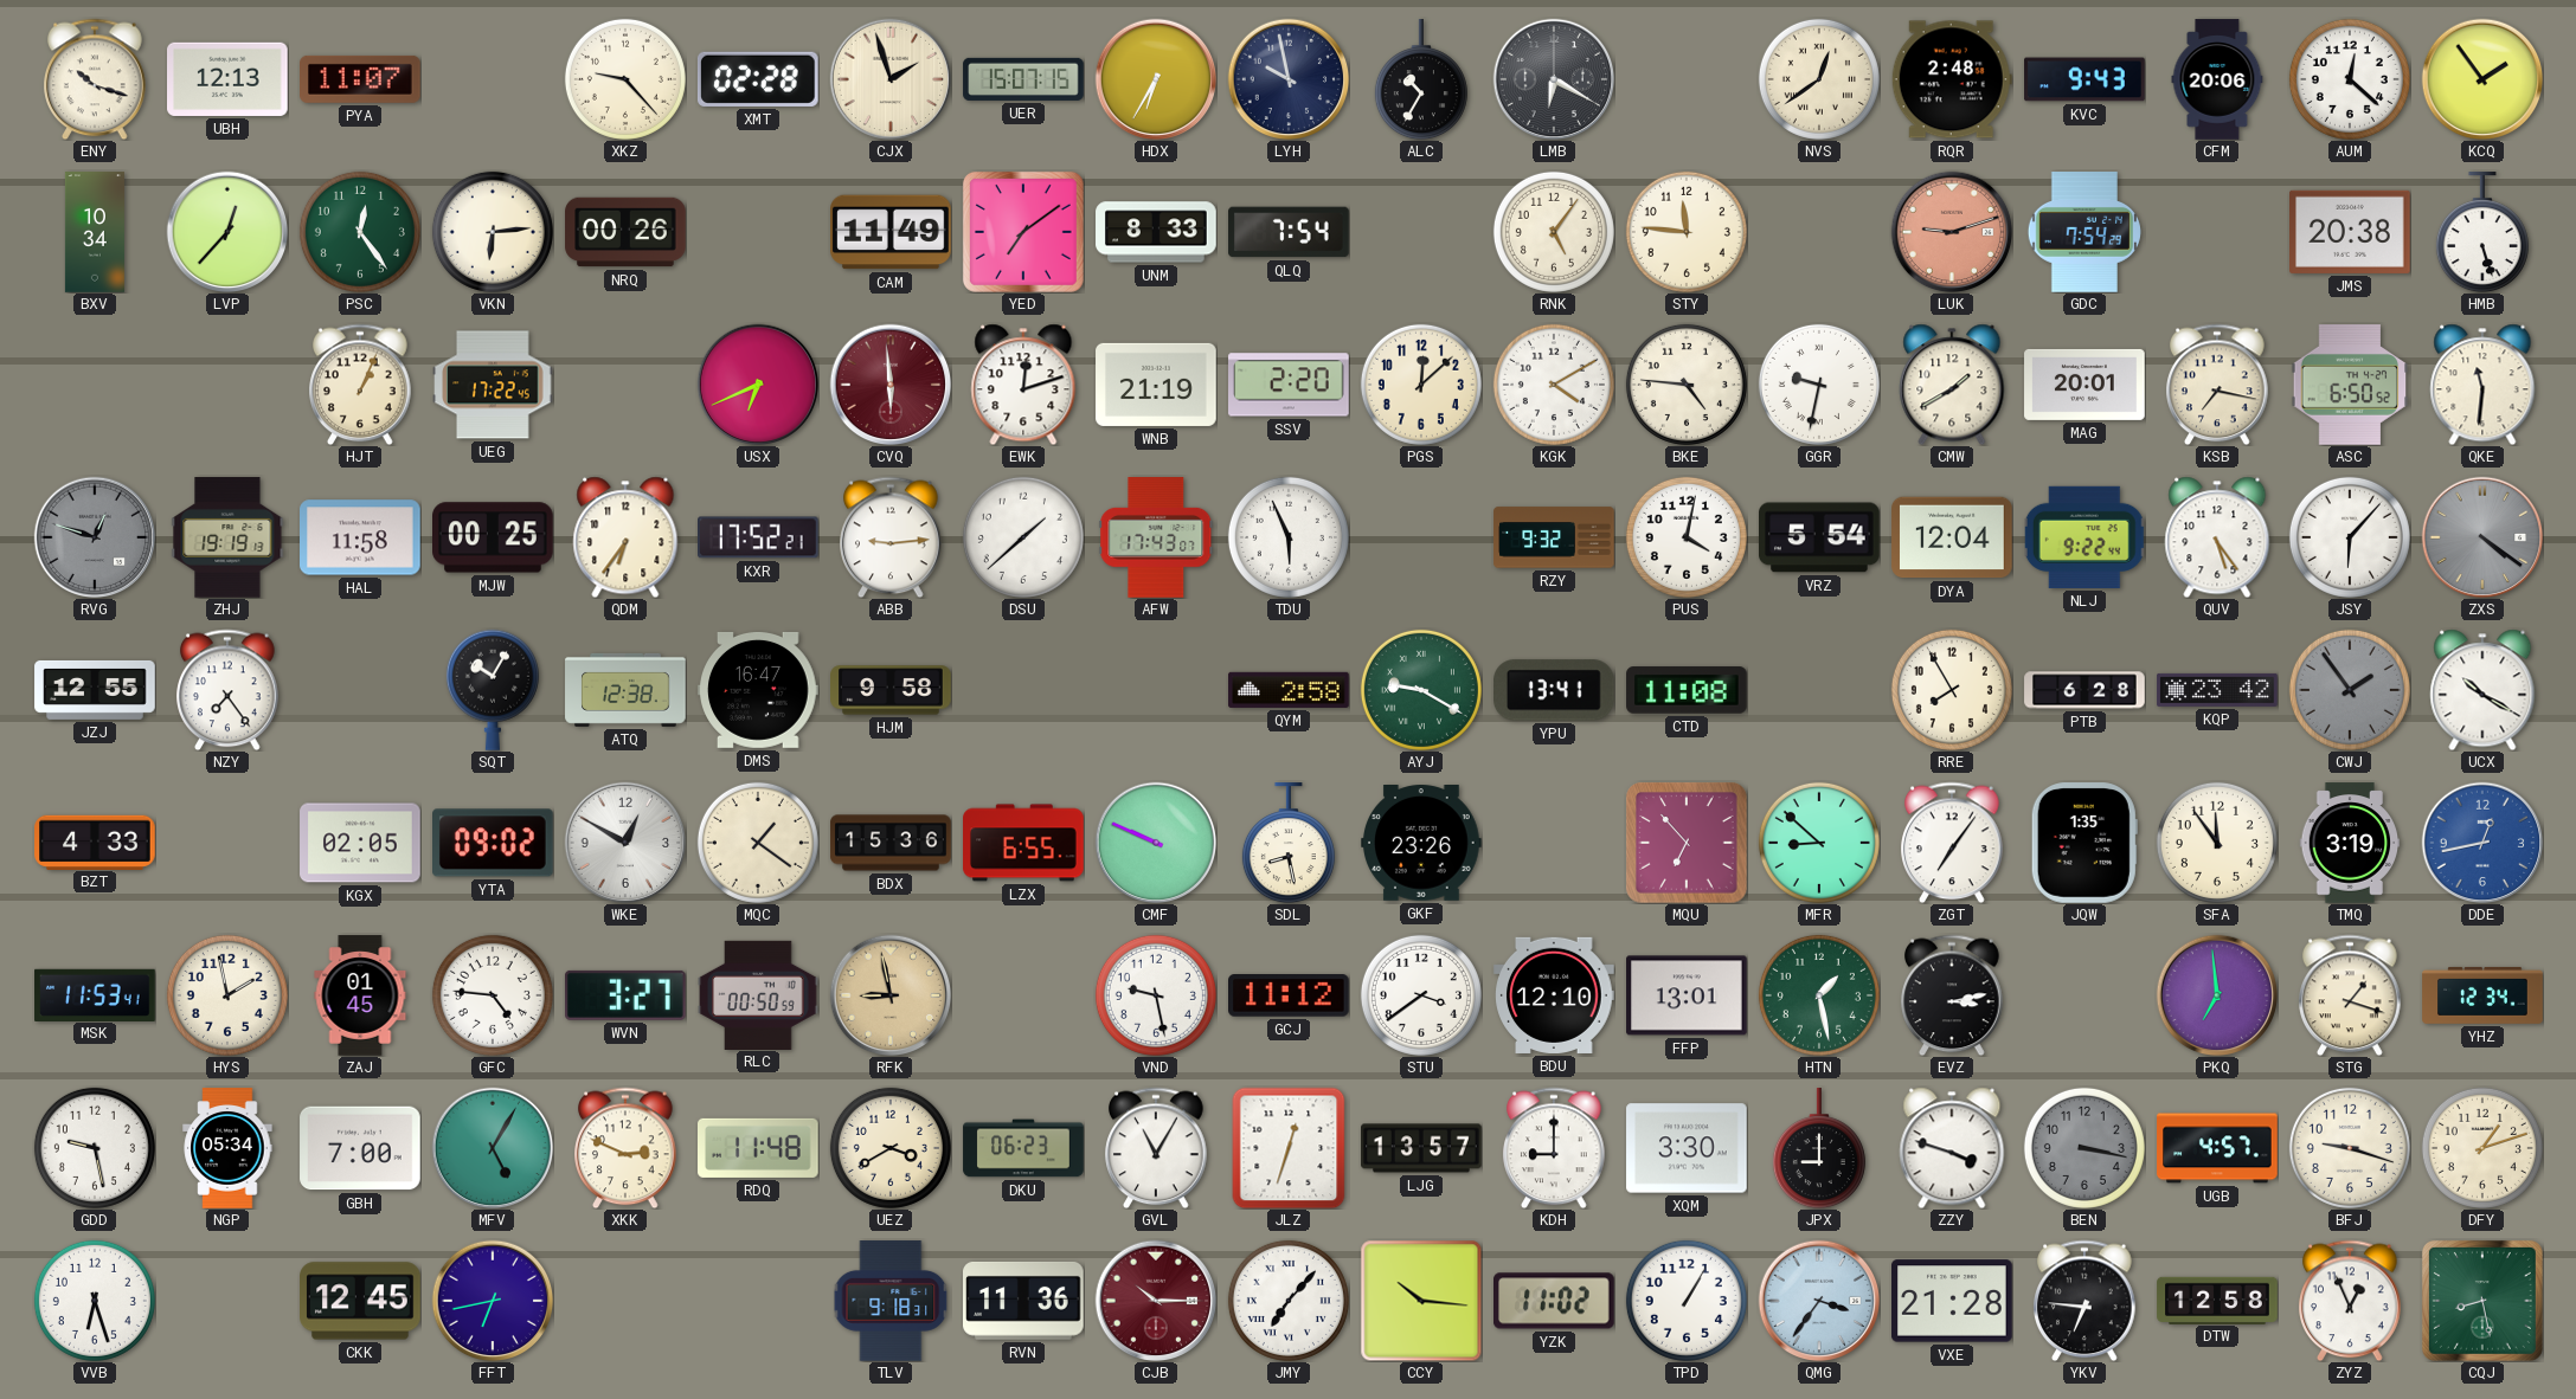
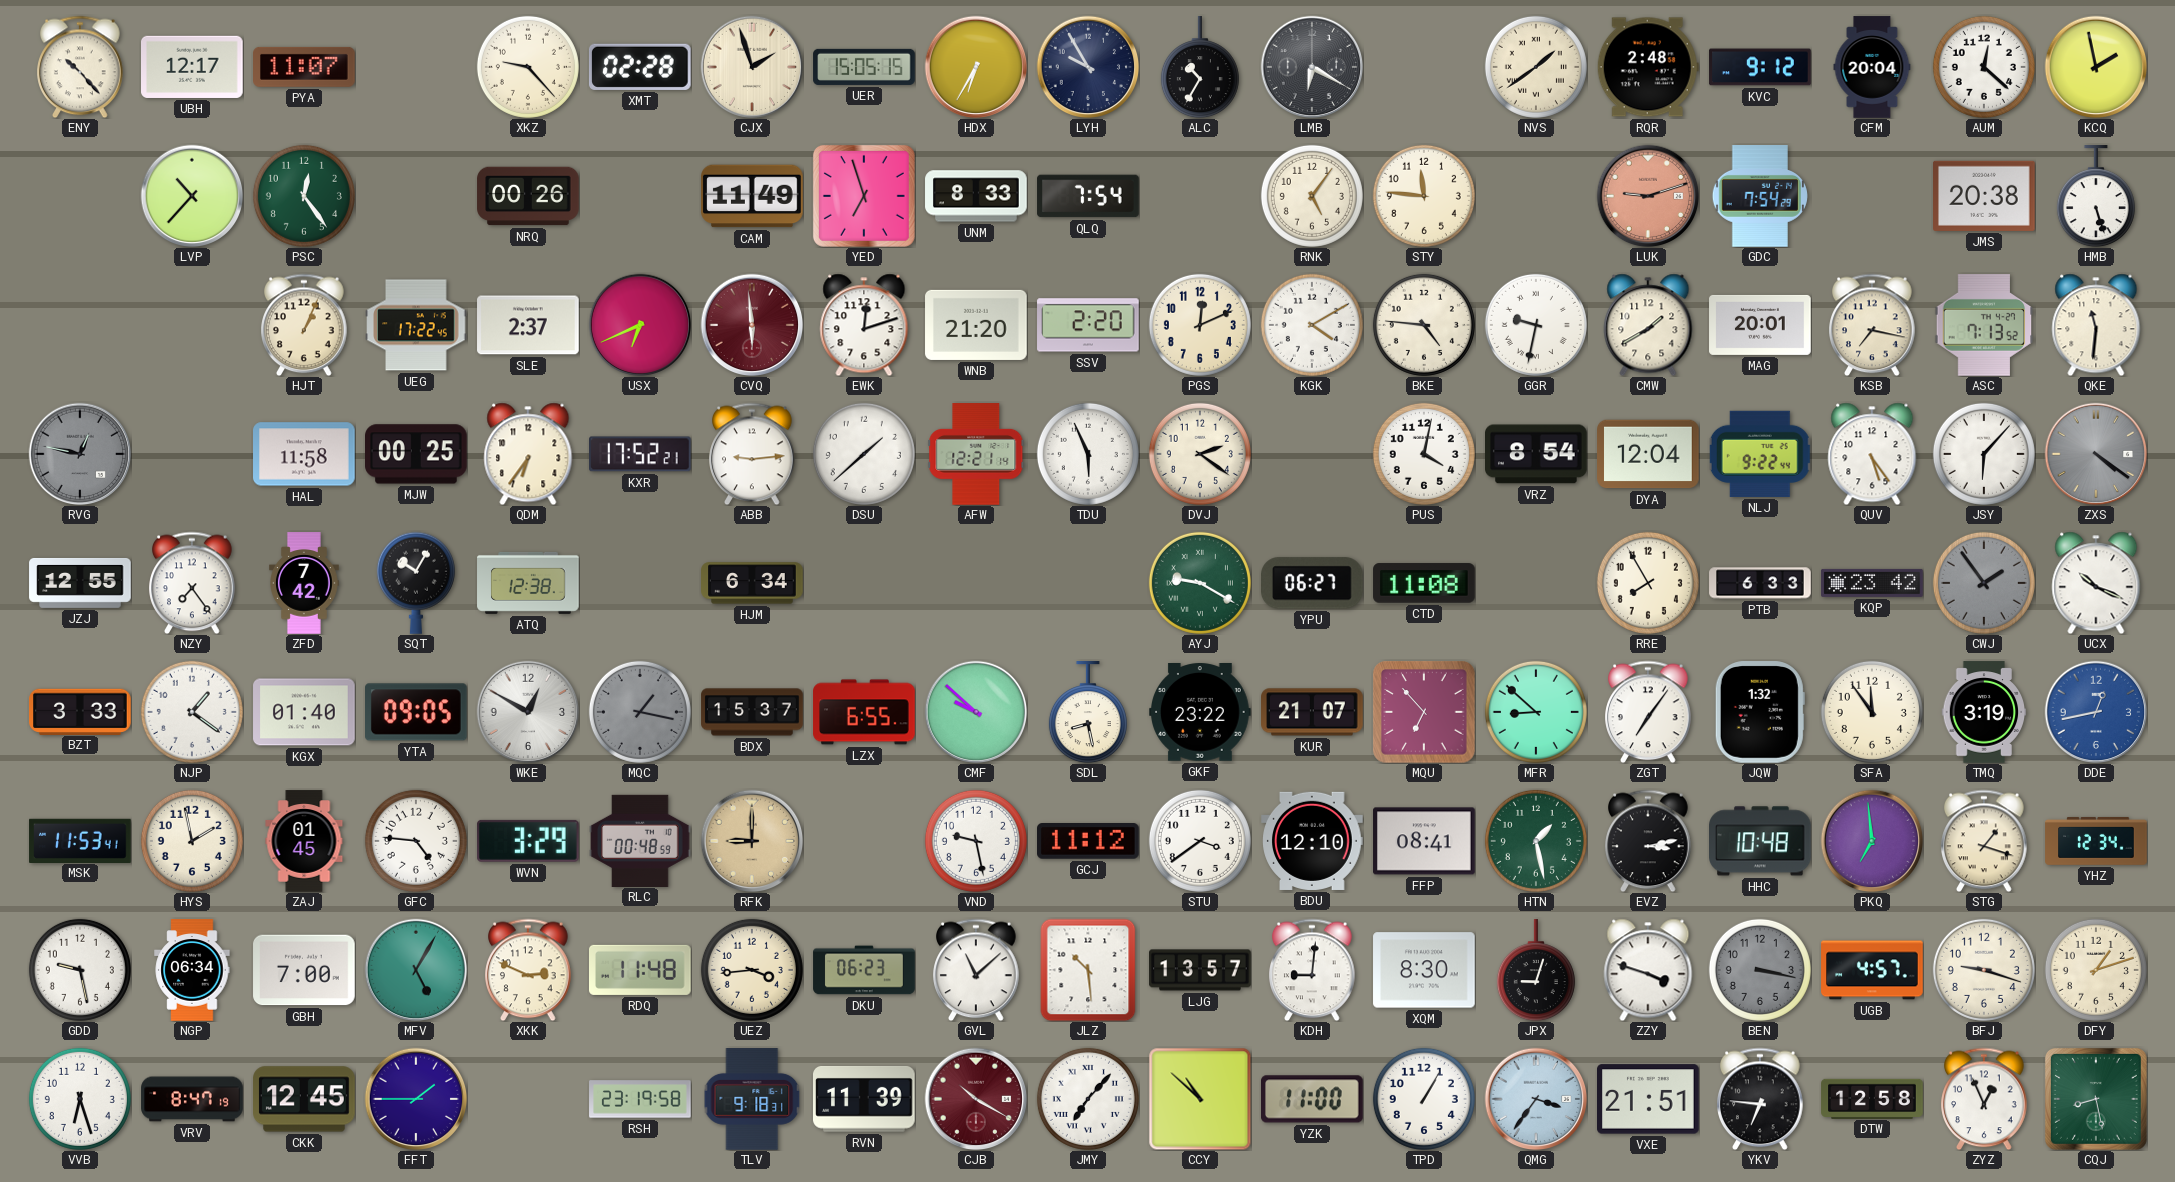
ENY: 10:18 -> 10:23 (80, 67)
UBH: 12:13 -> 12:17 (192, 67)
UER: 15:07 -> 15:05 (864, 67)
LYH: 9:58 -> 9:55 (1088, 67)
NVS: 12:39 -> 1:39 (1536, 67)
KVC: 9:43 -> 9:12 (1760, 67)
CFM: 20:06 -> 20:04 (1872, 67)
KCQ: 1:54 -> 1:58 (2096, 67)
BXV: 10:34 -> none (95, 232)
LVP: 12:37 -> 10:37 (192, 196)
VKN: 6:14 -> none (493, 232)
YED: 7:09 -> 6:57 (864, 196)
SLE: none -> 2:37 (528, 325)
WNB: 21:19 -> 21:20 (976, 325)
PGS: 12:08 -> 12:11 (1200, 325)
ASC: 6:50 -> 7:13 (1984, 325)
RVG: 12:48 -> 12:47 (80, 454)
ZHJ: 19:19 -> none (227, 537)
AFW: 17:43 -> 12:21 (976, 454)
DVJ: none -> 2:21 (1200, 454)
RZY: 9:32 -> none (1554, 537)
VRZ: 5:54 -> 8:54 (1537, 454)
ZFD: none -> 7:42 (305, 583)
DMS: 16:47 -> none (758, 690)
HJM: 9:58 -> 6:34 (752, 583)
QYM: 2:58 -> none (1289, 690)
YPU: 13:41 -> 06:27 (1313, 583)
PTB: 6:28 -> 6:33 (1760, 583)
UCX: 10:20 -> 10:19 (2096, 583)
BZT: 4:33 -> 3:33 (80, 711)
NJP: none -> 1:21 (192, 712)
KGX: 02:05 -> 01:40 (304, 712)
YTA: 09:02 -> 09:05 (417, 712)
MQC: 1:21 -> 1:17 (640, 712)
MQC dial: cream -> grey (640, 712)
BDX: 15:36 -> 15:37 (752, 712)
CMF: 9:49 -> 9:52 (976, 712)
GKF: 23:26 -> 23:22 (1200, 713)
KUR: none -> 21:07 (1312, 712)
JQW: 1:35 -> 1:32 (1760, 712)
WVN: 3:27 -> 3:29 (528, 841)
RLC: 00:50 -> 00:48 (640, 840)
RFK: 8:58 -> 9:00 (752, 841)
FFP: 13:01 -> 08:41 (1424, 841)
HHC: none -> 10:48 (1761, 841)
NGP: 05:34 -> 06:34 (192, 970)
UEZ: 3:40 -> 3:44 (752, 970)
GVL: 11:05 -> 11:08 (976, 970)
JLZ: 12:33 -> 10:29 (1088, 970)
KDH: 9:00 -> 9:01 (1312, 970)
XQM: 3:30 -> 8:30 (1424, 970)
JPX: 9:00 -> 9:03 (1536, 970)
VRV: none -> 8:47 (192, 1099)
FFT: 6:43 -> 1:45 (416, 1099)
RSH: none -> 23:19 (640, 1099)
RVN: 11:36 -> 11:39 (865, 1099)
CJB: 10:15 -> 10:20 (976, 1099)
CCY: 10:16 -> 10:52 (1200, 1099)
YZK: 11:02 -> 11:00 (1313, 1099)
VXE: 21:28 -> 21:51 (1648, 1099)
